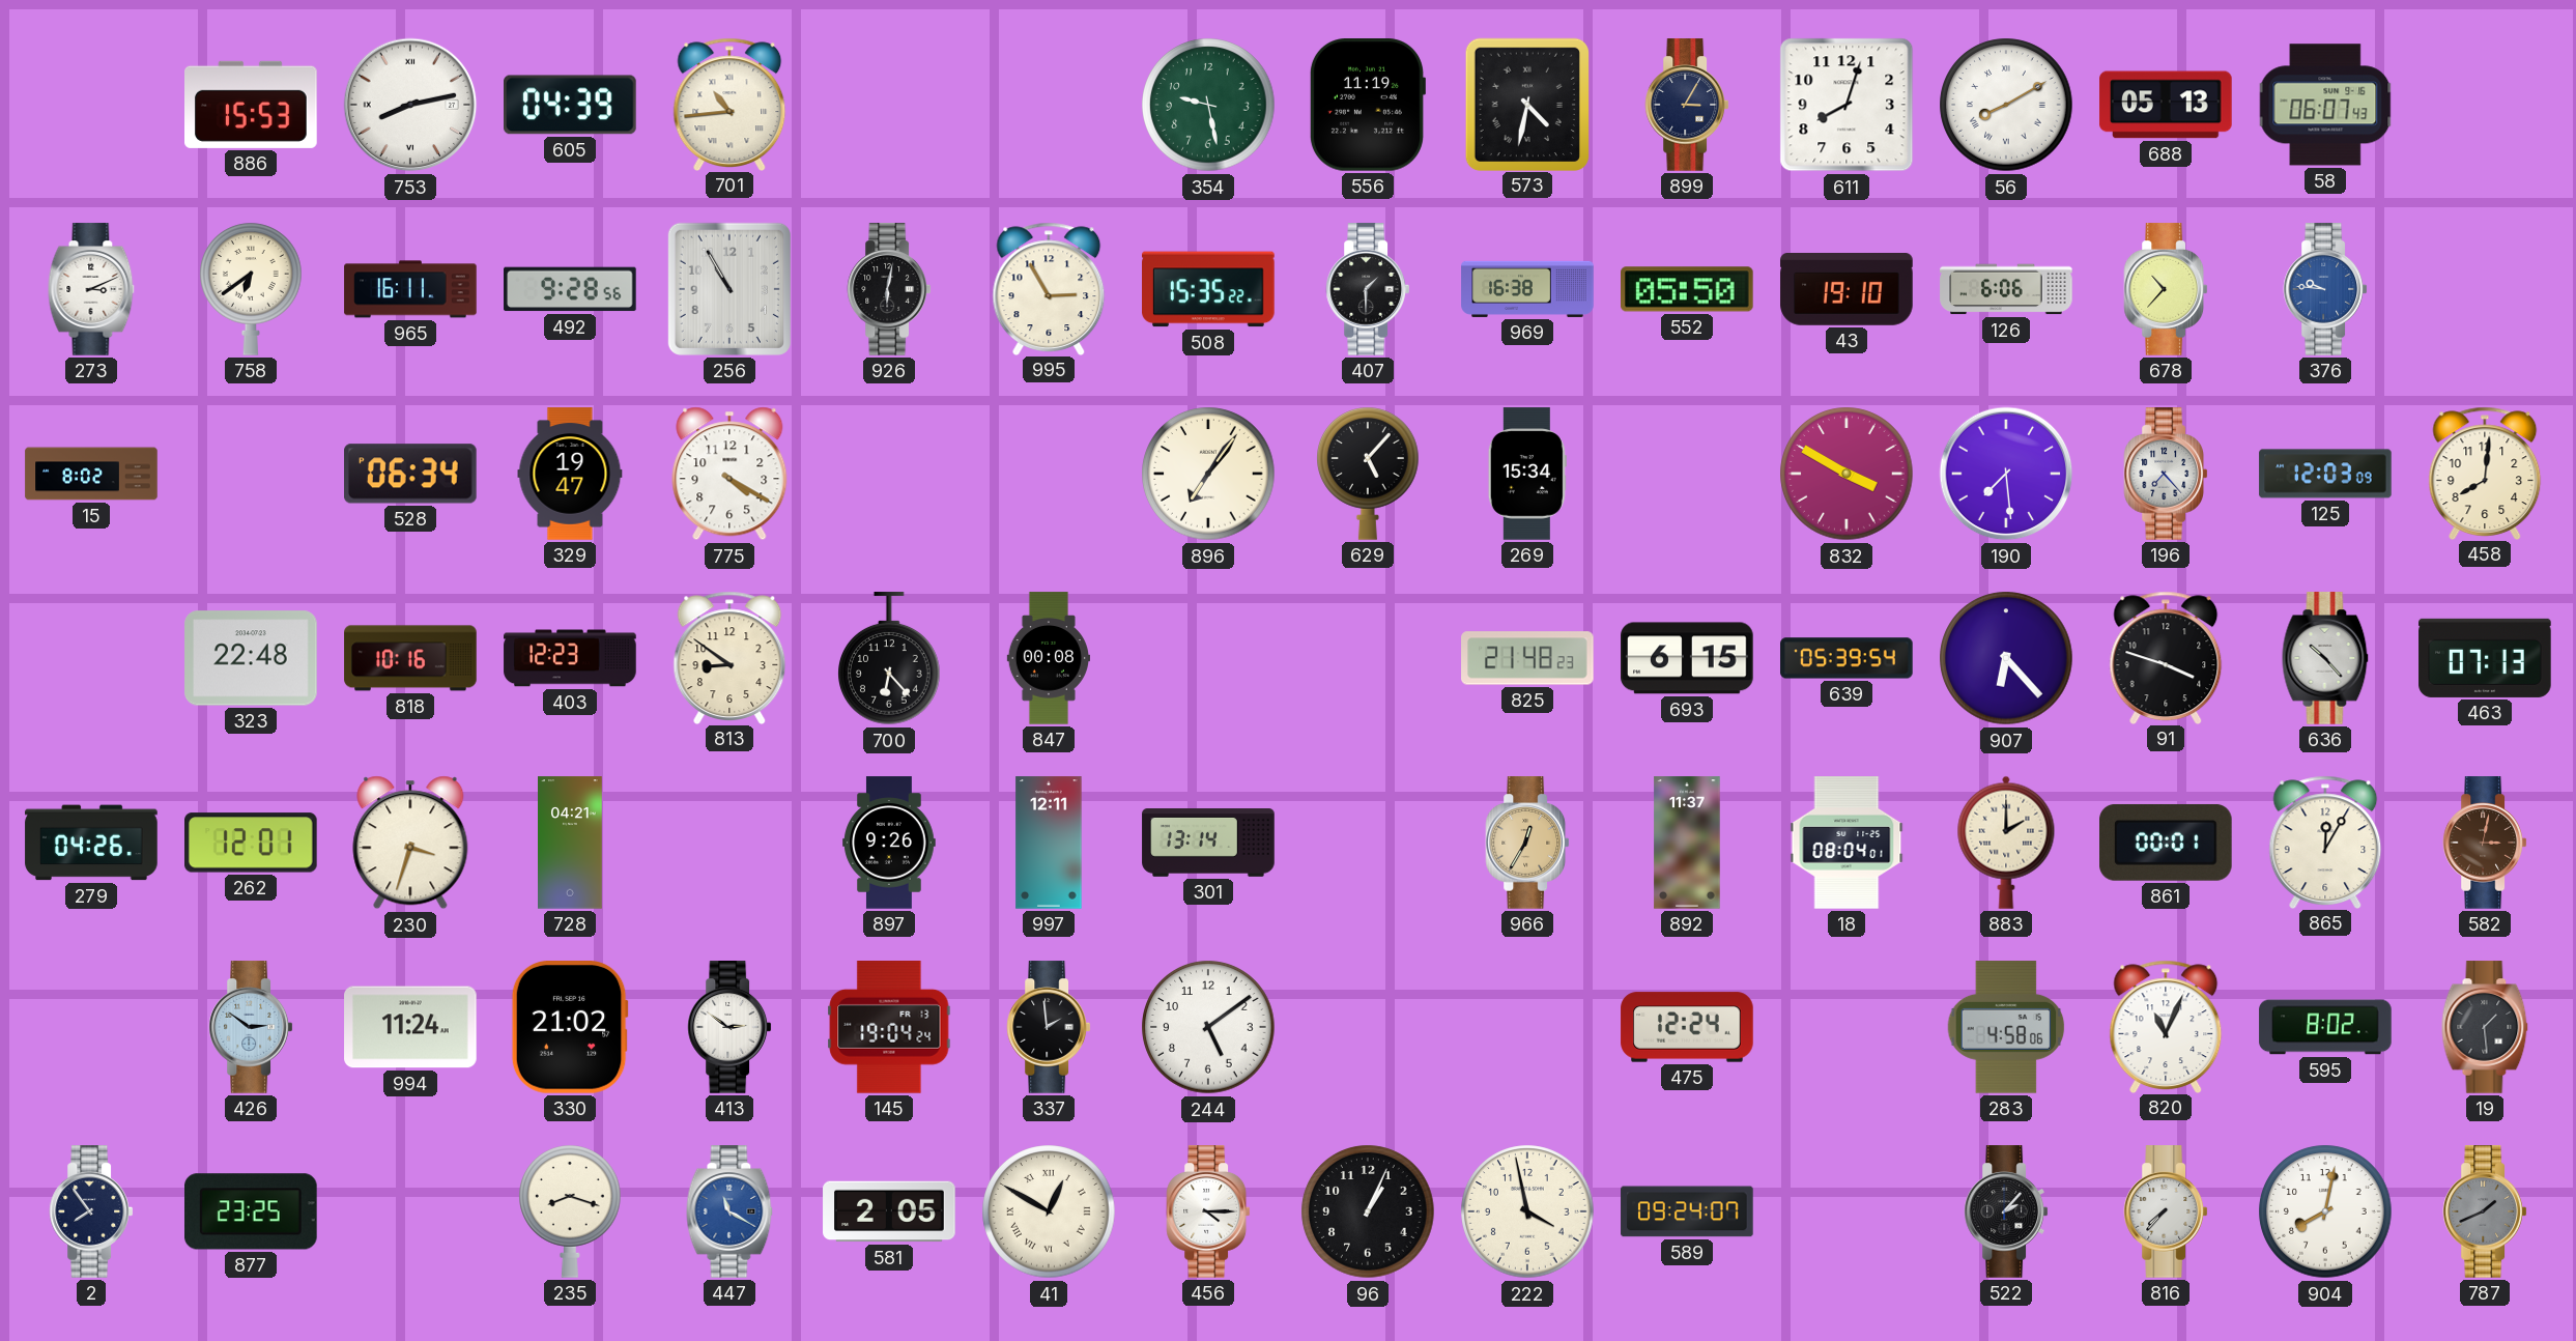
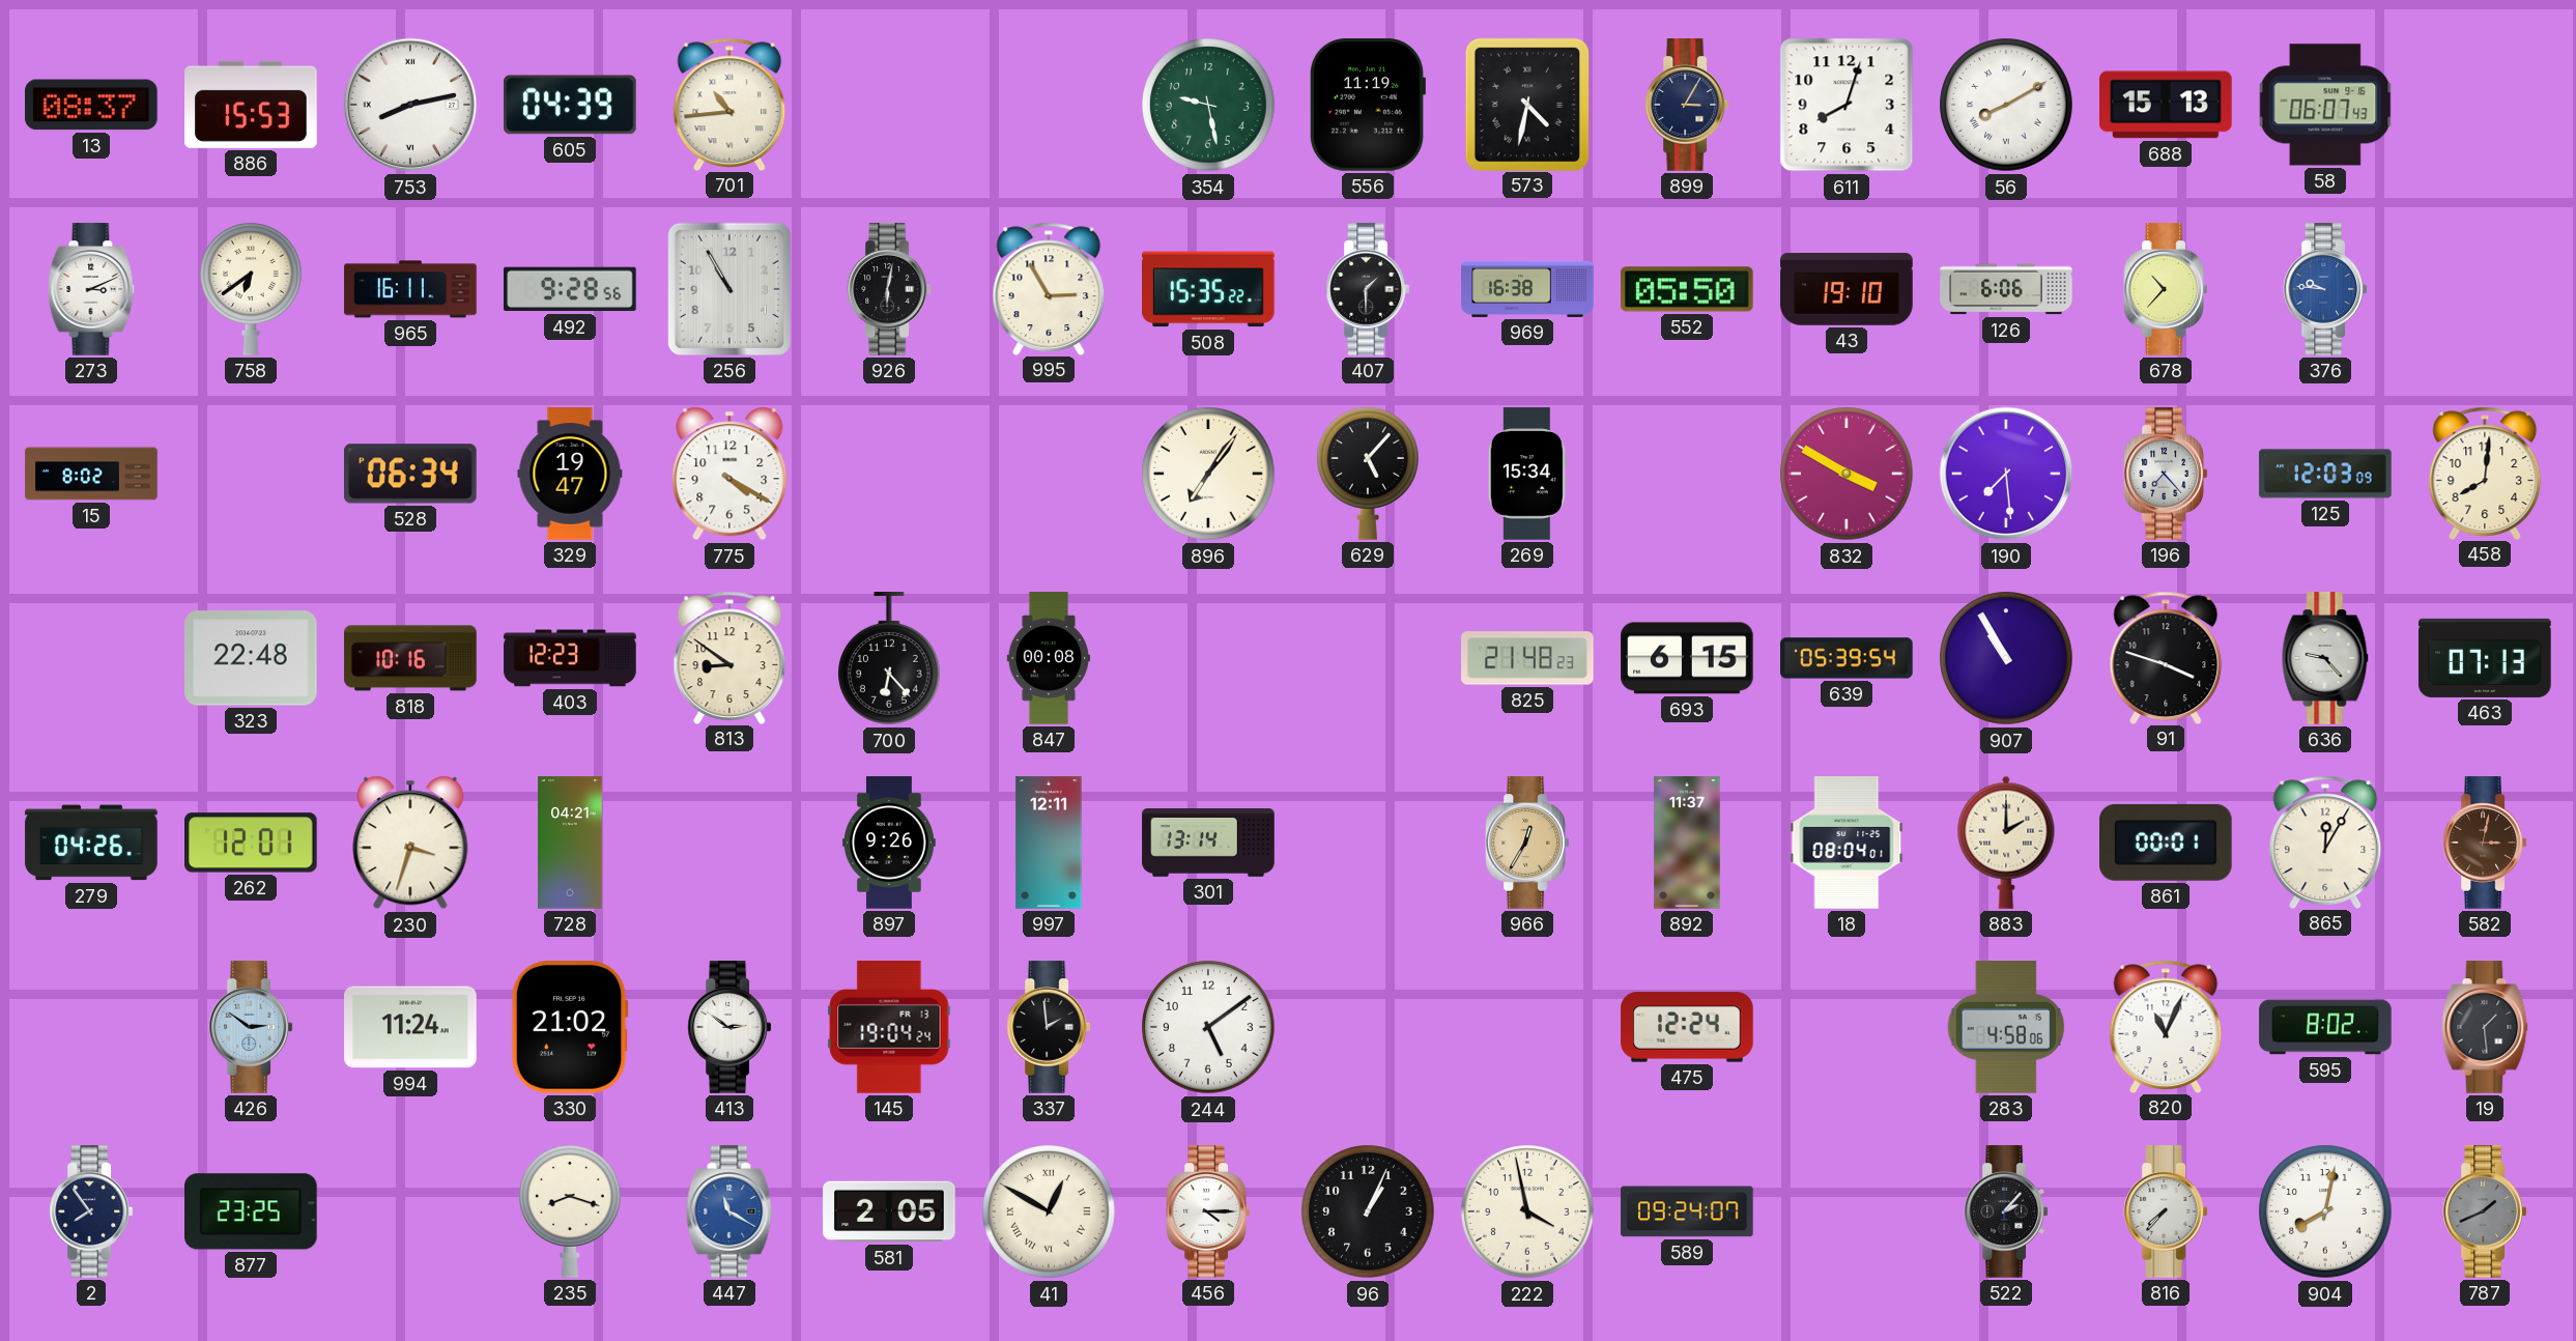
13: none -> 08:37 (92, 105)
688: 05:13 -> 15:13 (2166, 105)
907: 6:23 -> 10:55 (2006, 658)
636: 10:23 -> 9:23 (2325, 658)
